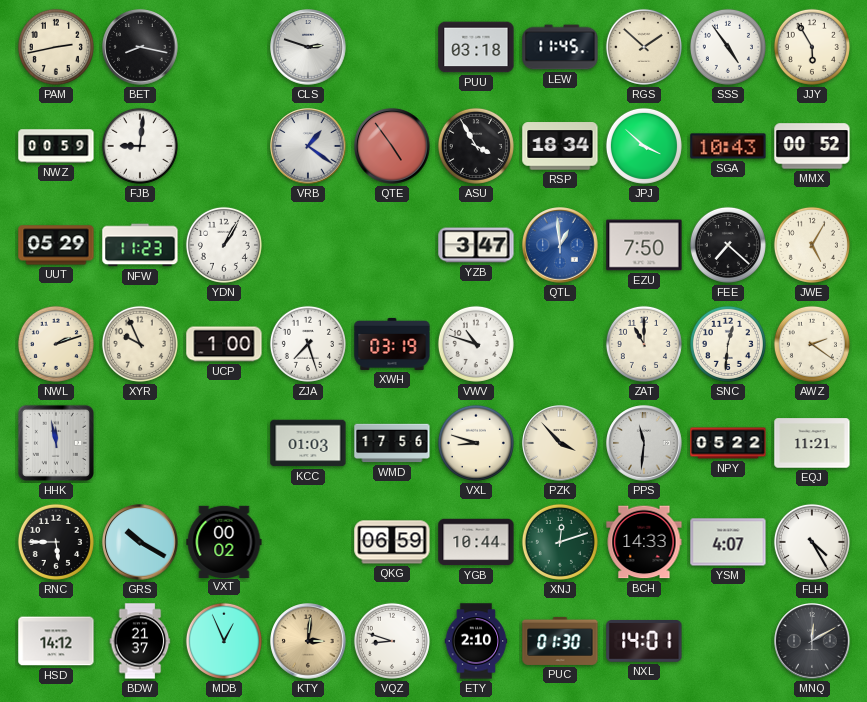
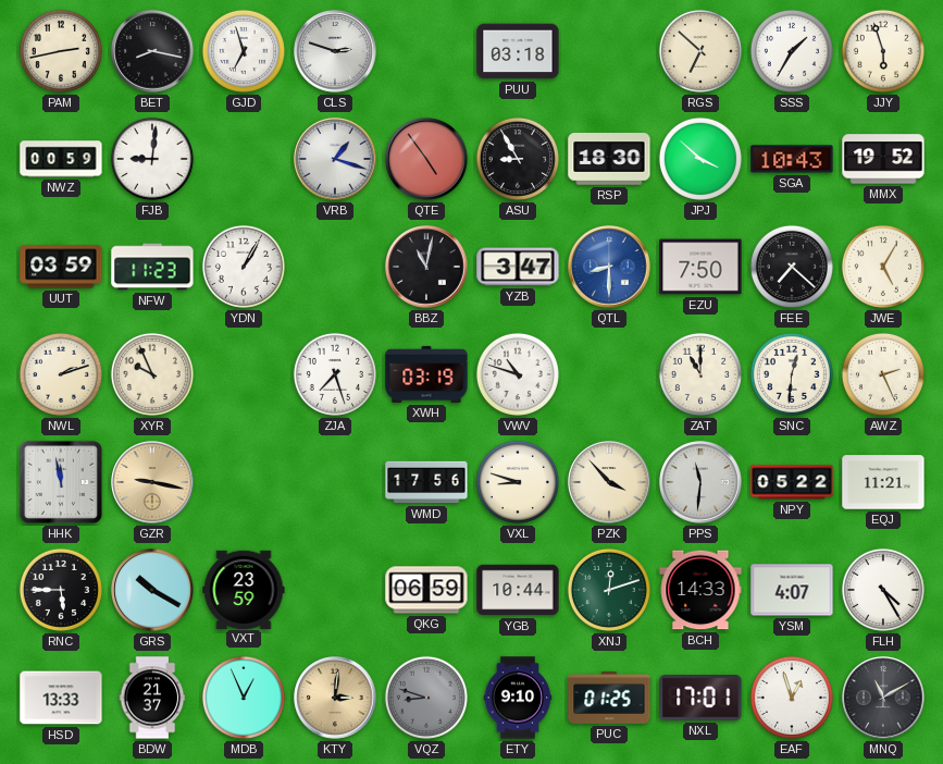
GJD: none -> 6:57 (244, 51)
LEW: 11:45 -> none (560, 47)
RGS: 1:52 -> 6:52 (700, 51)
SSS: 4:54 -> 1:35 (792, 51)
JJY: 5:55 -> 5:57 (883, 51)
VRB: 1:21 -> 1:18 (335, 159)
ASU: 3:55 -> 8:55 (518, 159)
RSP: 18:34 -> 18:30 (609, 159)
MMX: 00:52 -> 19:52 (883, 159)
UUT: 05:29 -> 03:59 (61, 267)
BBZ: none -> 11:02 (426, 267)
QTL: 12:59 -> 8:30 (609, 267)
UCP: 1:00 -> none (224, 344)
AWZ: 2:21 -> 2:26 (883, 374)
GZR: none -> 9:17 (152, 482)
KCC: 01:03 -> none (308, 443)
VXT: 00:02 -> 23:59 (244, 589)
HSD: 14:12 -> 13:33 (61, 698)
VQZ dial: white -> grey (426, 698)
ETY: 2:10 -> 9:10 (518, 698)
PUC: 01:30 -> 01:25 (609, 698)
NXL: 14:01 -> 17:01 (700, 699)
EAF: none -> 12:57 (792, 698)
MNQ: 12:10 -> 11:10 (883, 698)
